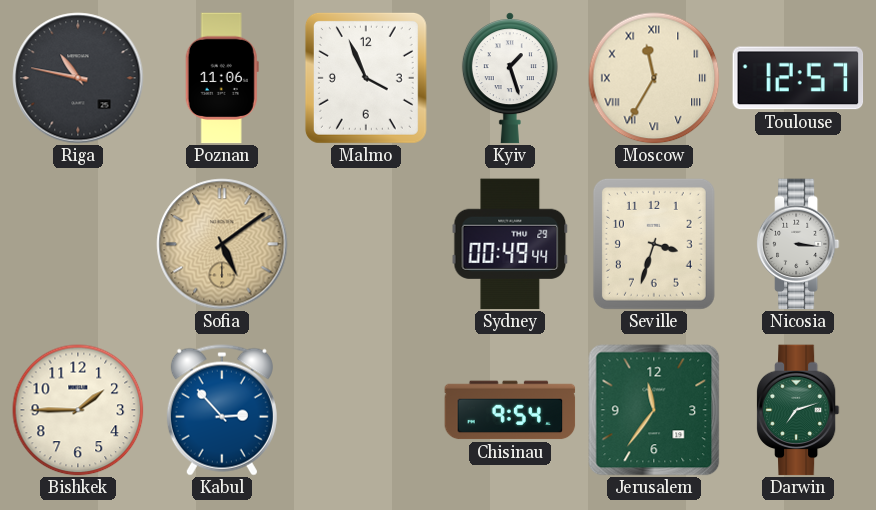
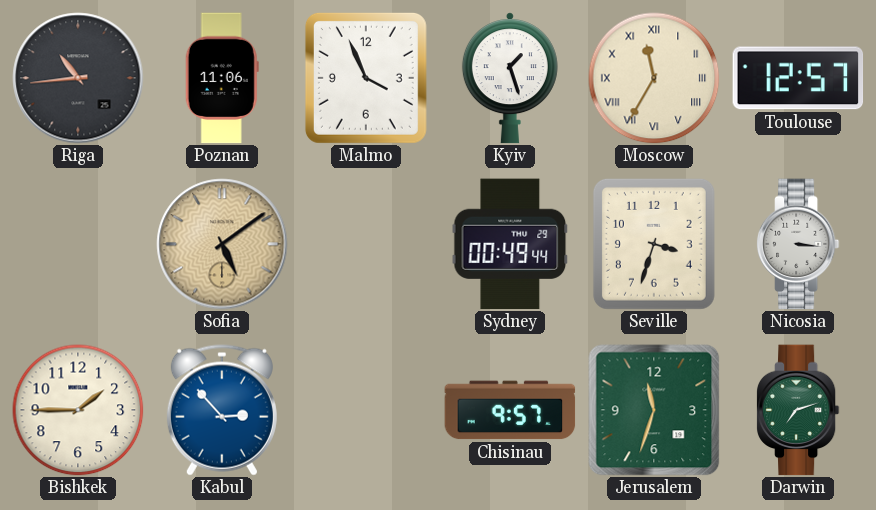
Riga: 10:47 -> 10:44 (78, 78)
Chisinau: 9:54 -> 9:57 (510, 410)
Jerusalem: 11:36 -> 11:33 (654, 410)
